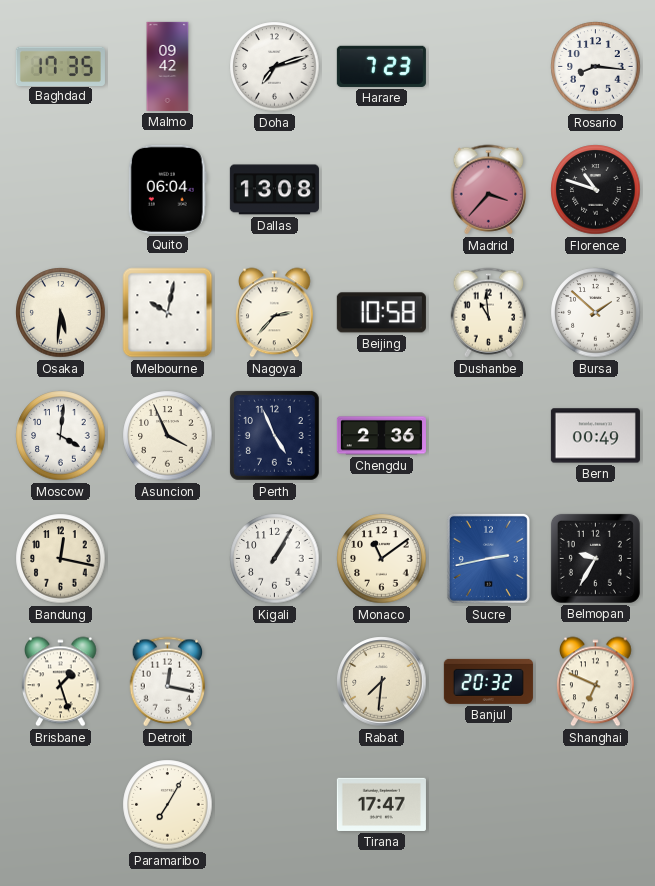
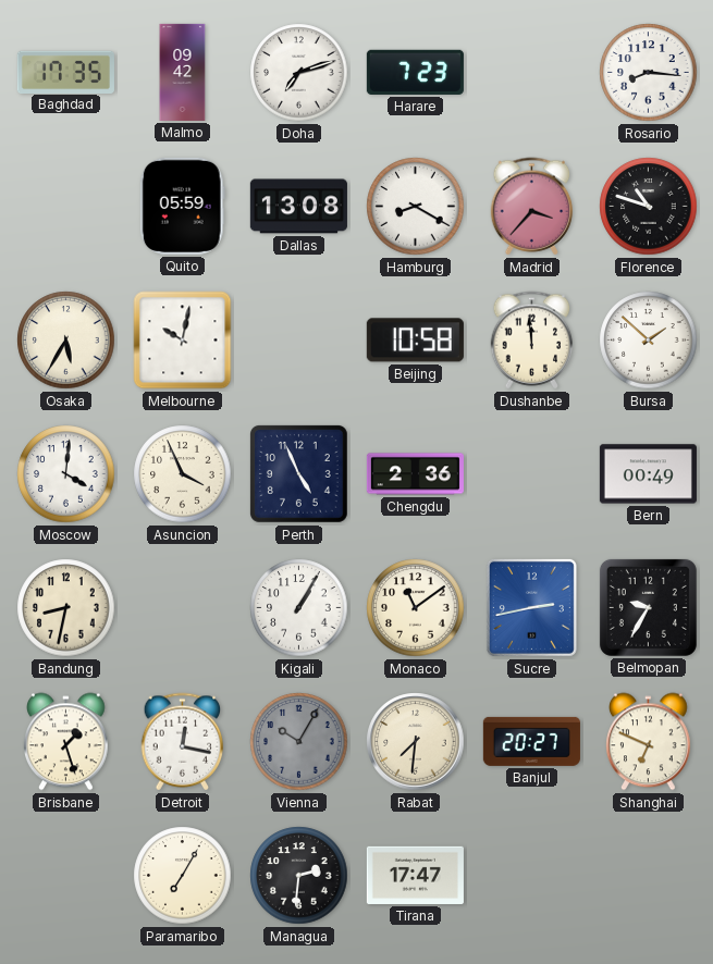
Quito: 06:04 -> 05:59 (182, 206)
Hamburg: none -> 8:20 (416, 207)
Osaka: 5:31 -> 5:35 (66, 341)
Nagoya: 2:37 -> none (275, 313)
Dushanbe: 10:59 -> 11:59 (532, 341)
Bandung: 12:17 -> 8:32 (66, 608)
Vienna: none -> 10:05 (299, 742)
Banjul: 20:32 -> 20:27 (531, 741)
Managua: none -> 2:31 (299, 876)
